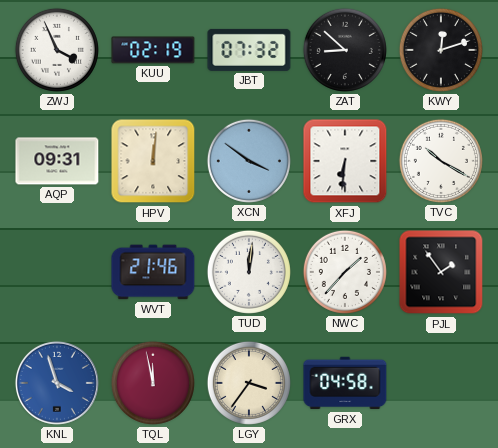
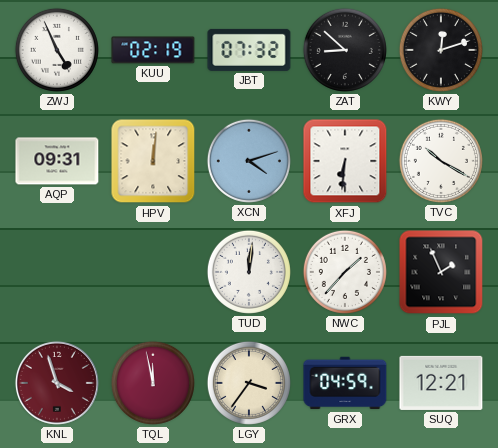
ZWJ: 3:56 -> 4:56 (57, 50)
XCN: 3:51 -> 4:12 (249, 161)
WVT: 21:46 -> none (153, 272)
PJL: 1:54 -> 1:56 (441, 272)
KNL dial: blue -> burgundy (57, 383)
GRX: 04:58 -> 04:59 (345, 383)
SUQ: none -> 12:21 (441, 383)
